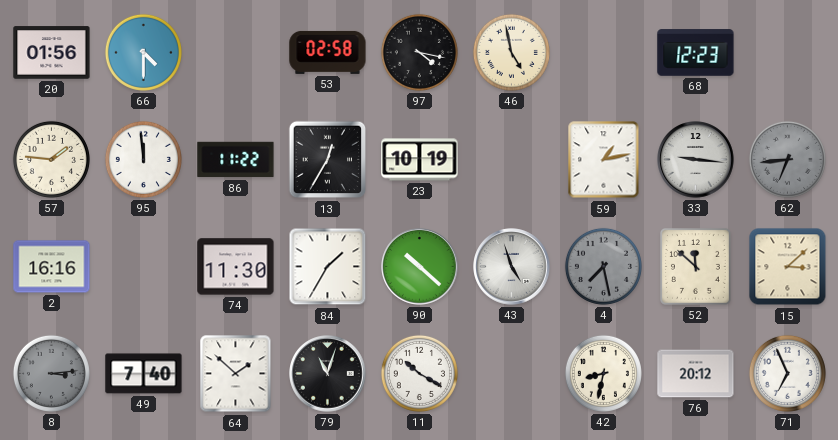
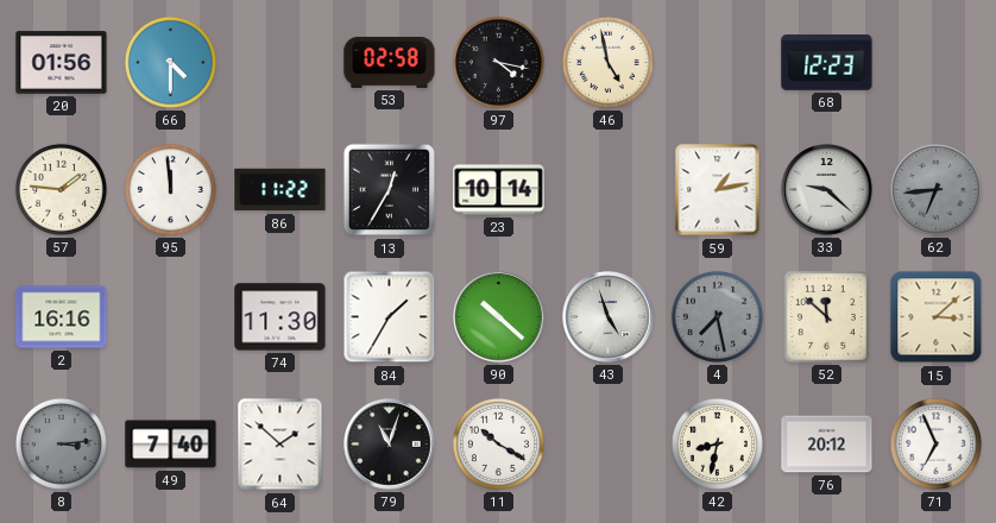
23: 10:19 -> 10:14 (499, 190)
33: 9:16 -> 9:22 (827, 190)
